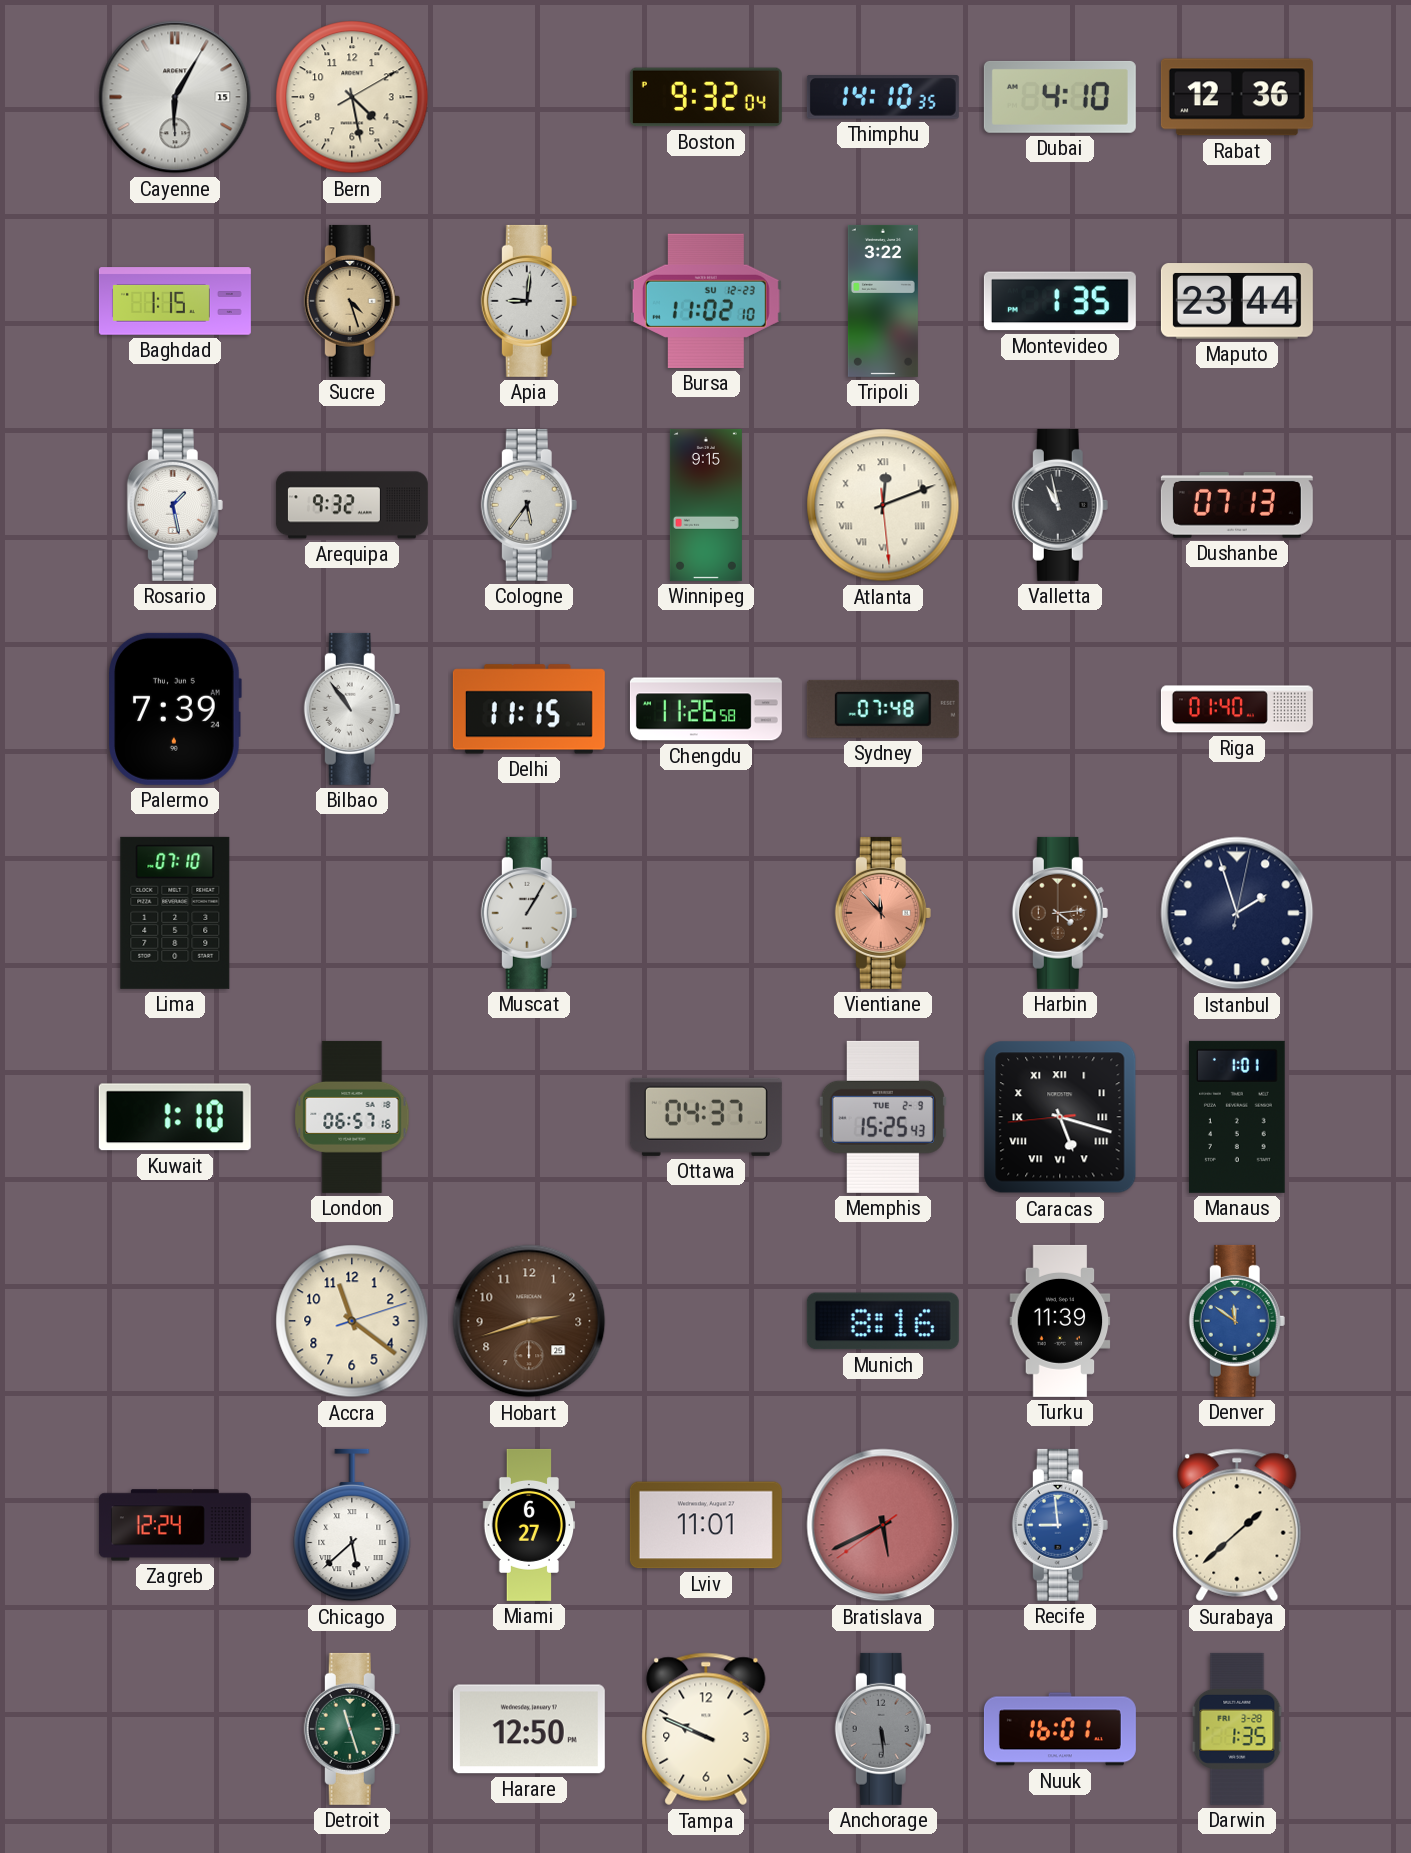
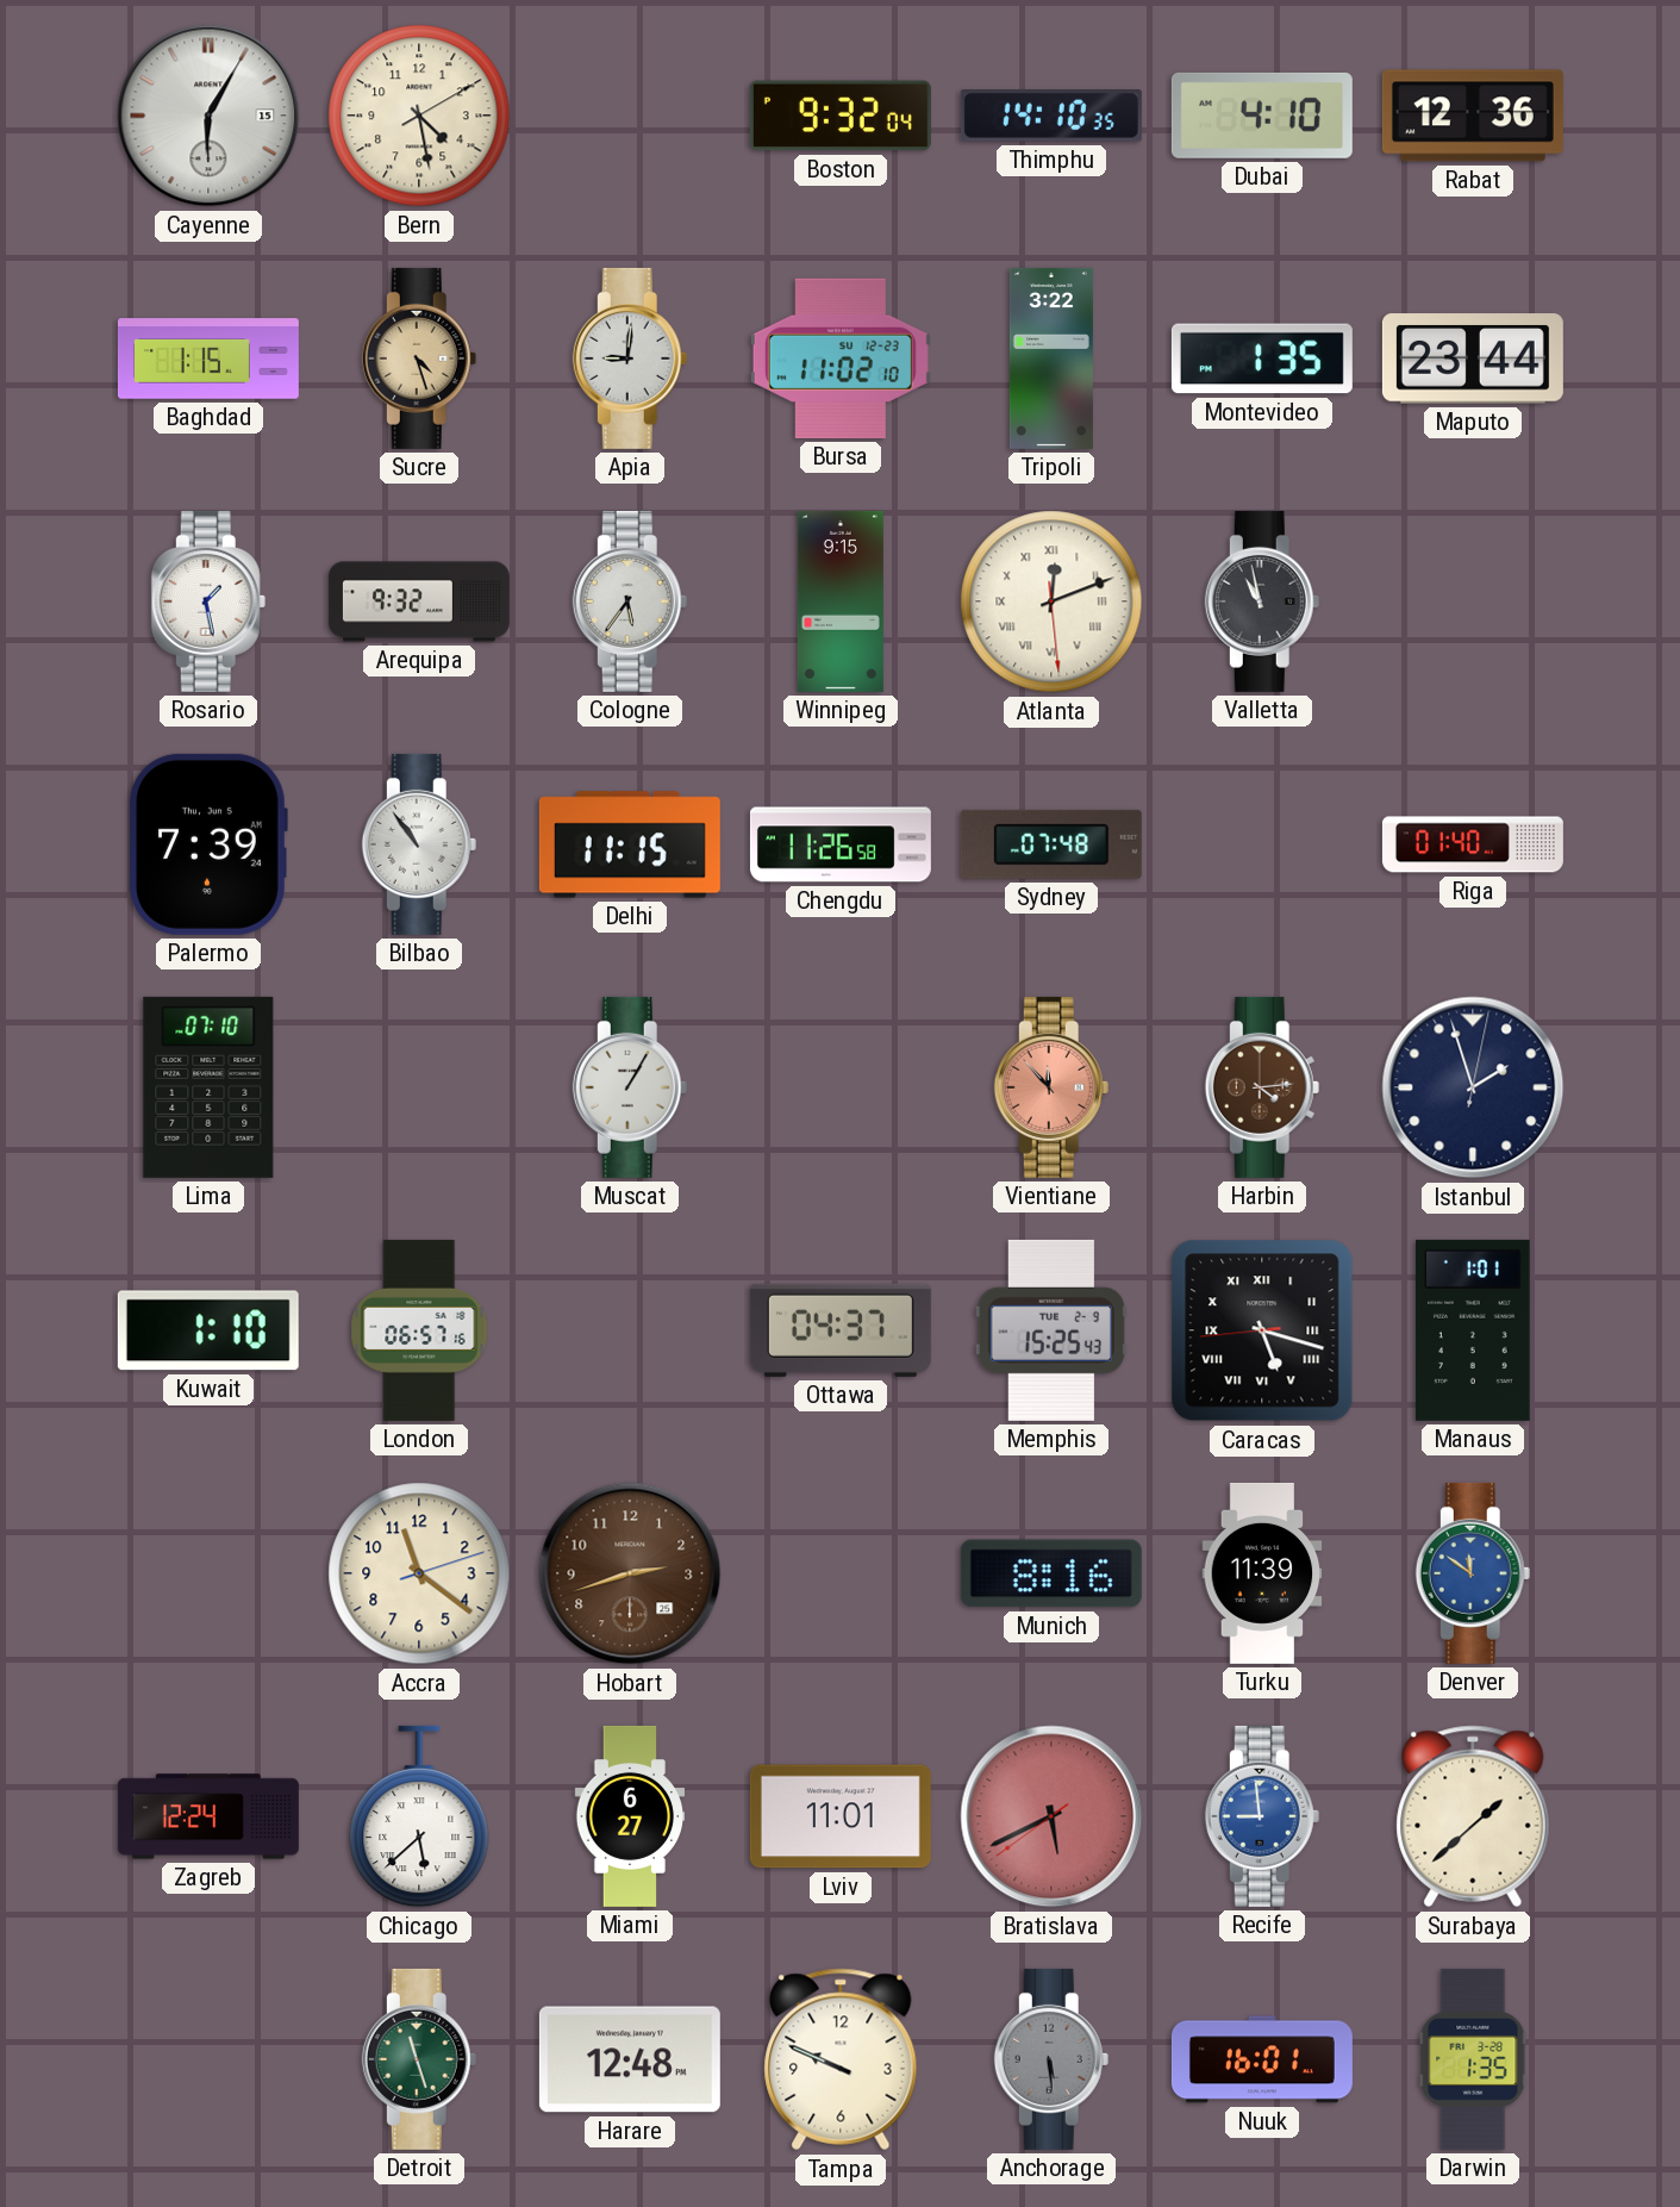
Dushanbe: 07:13 -> none (1237, 506)
Harare: 12:50 -> 12:48 (630, 2059)
